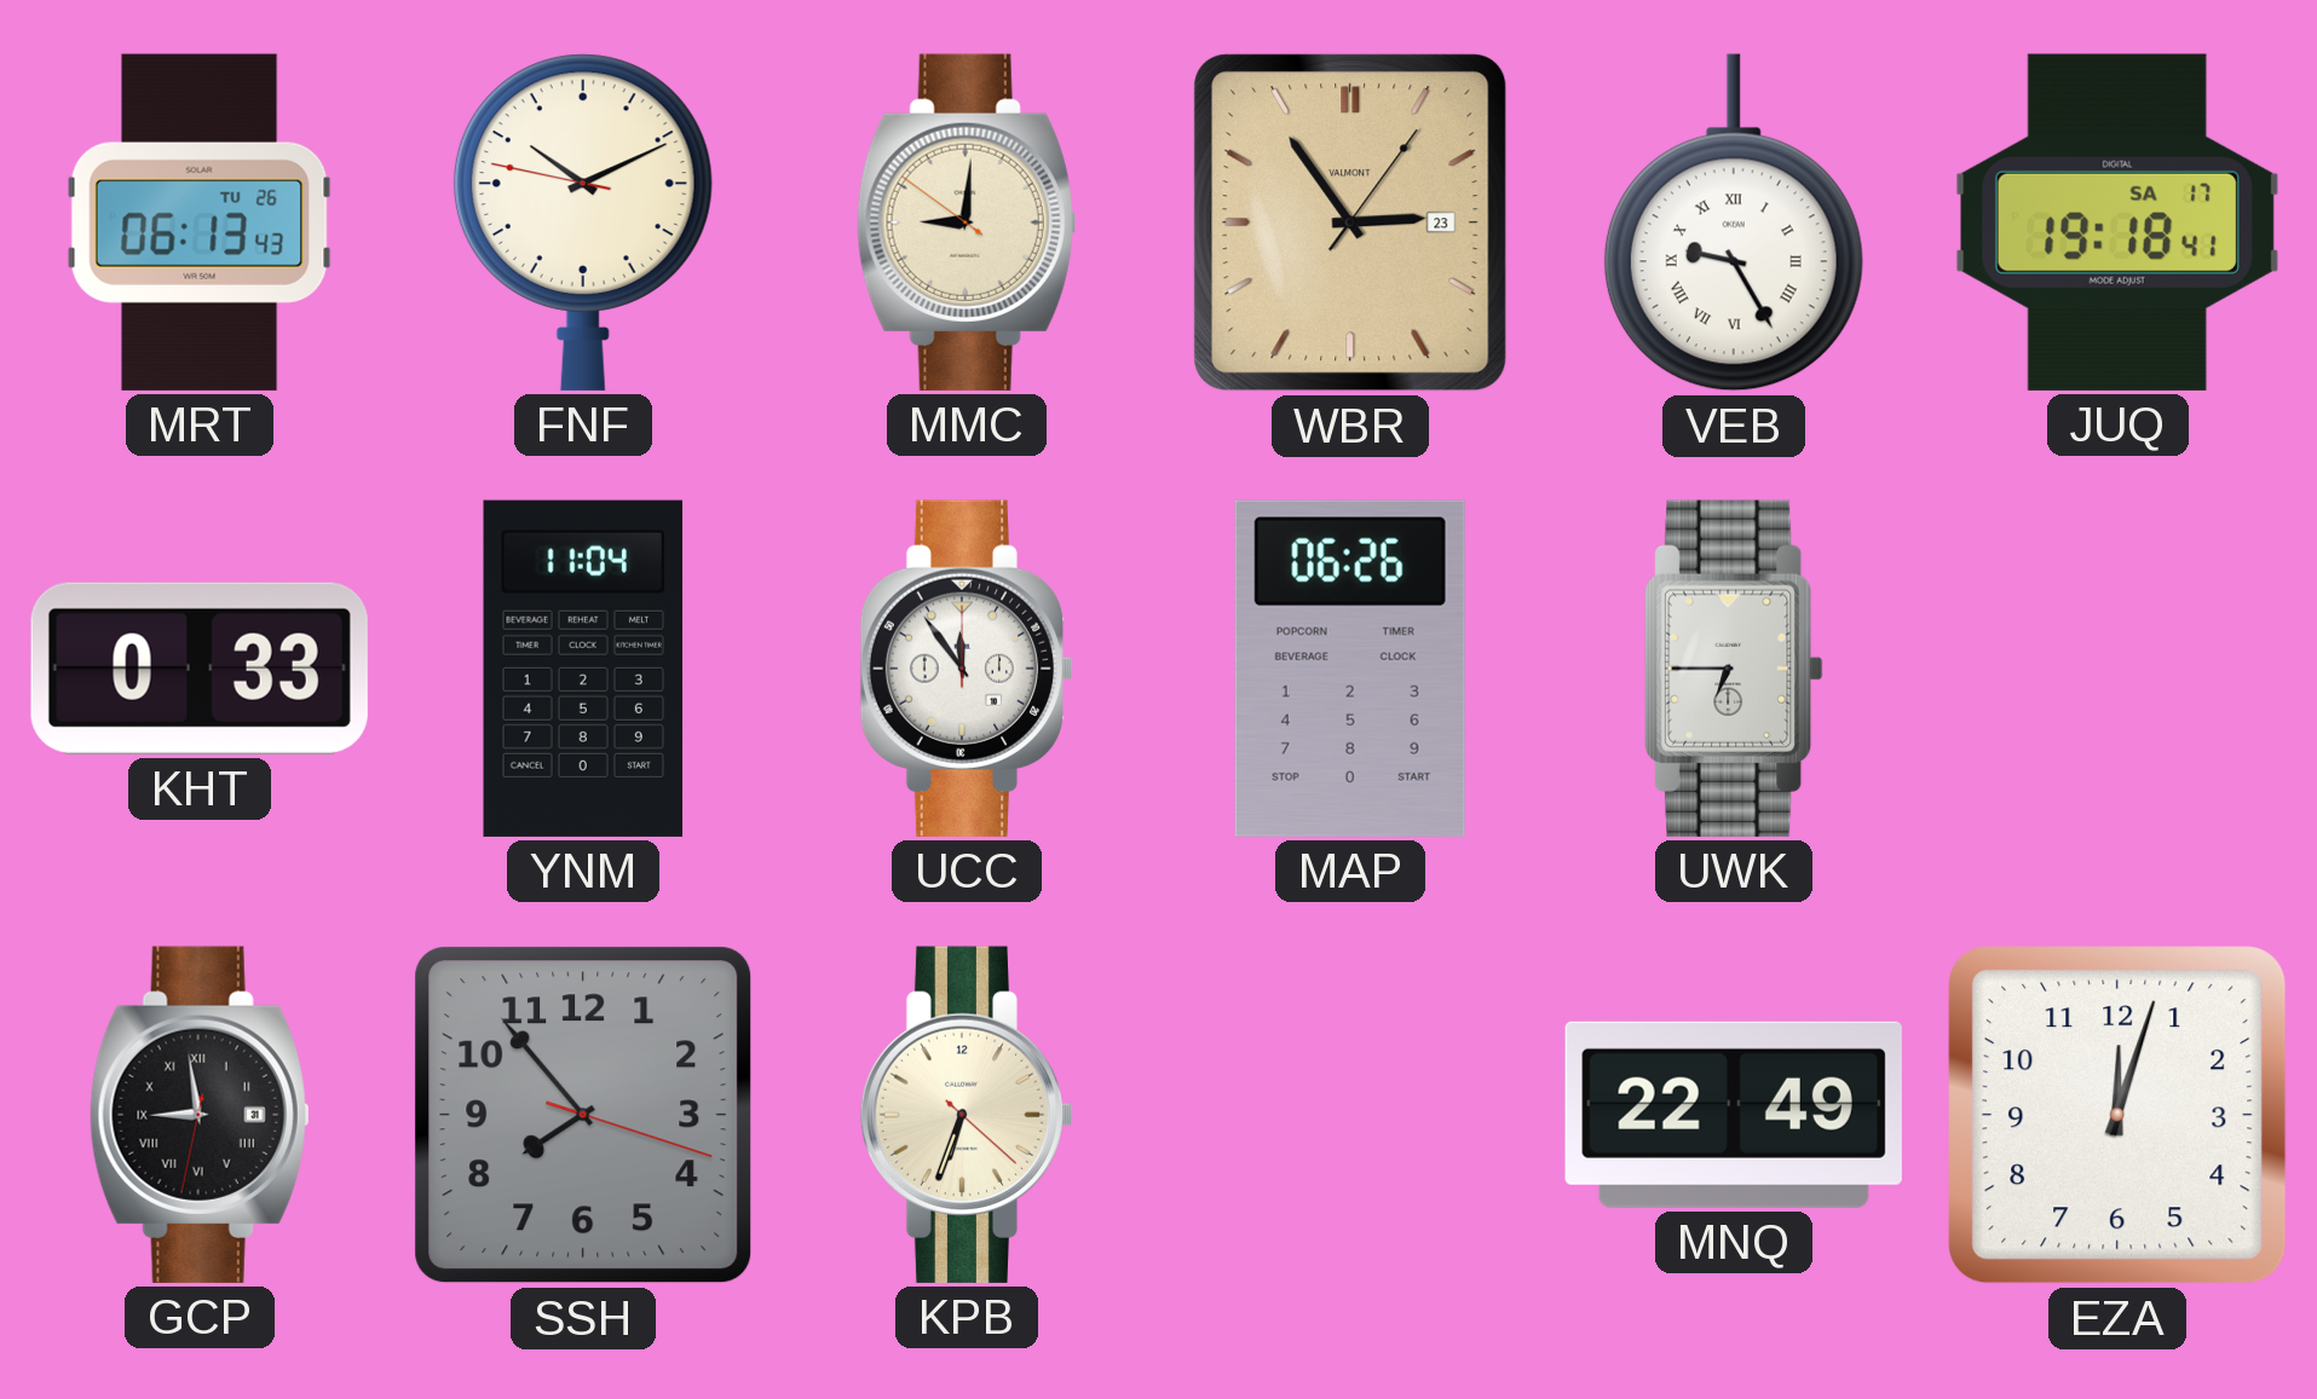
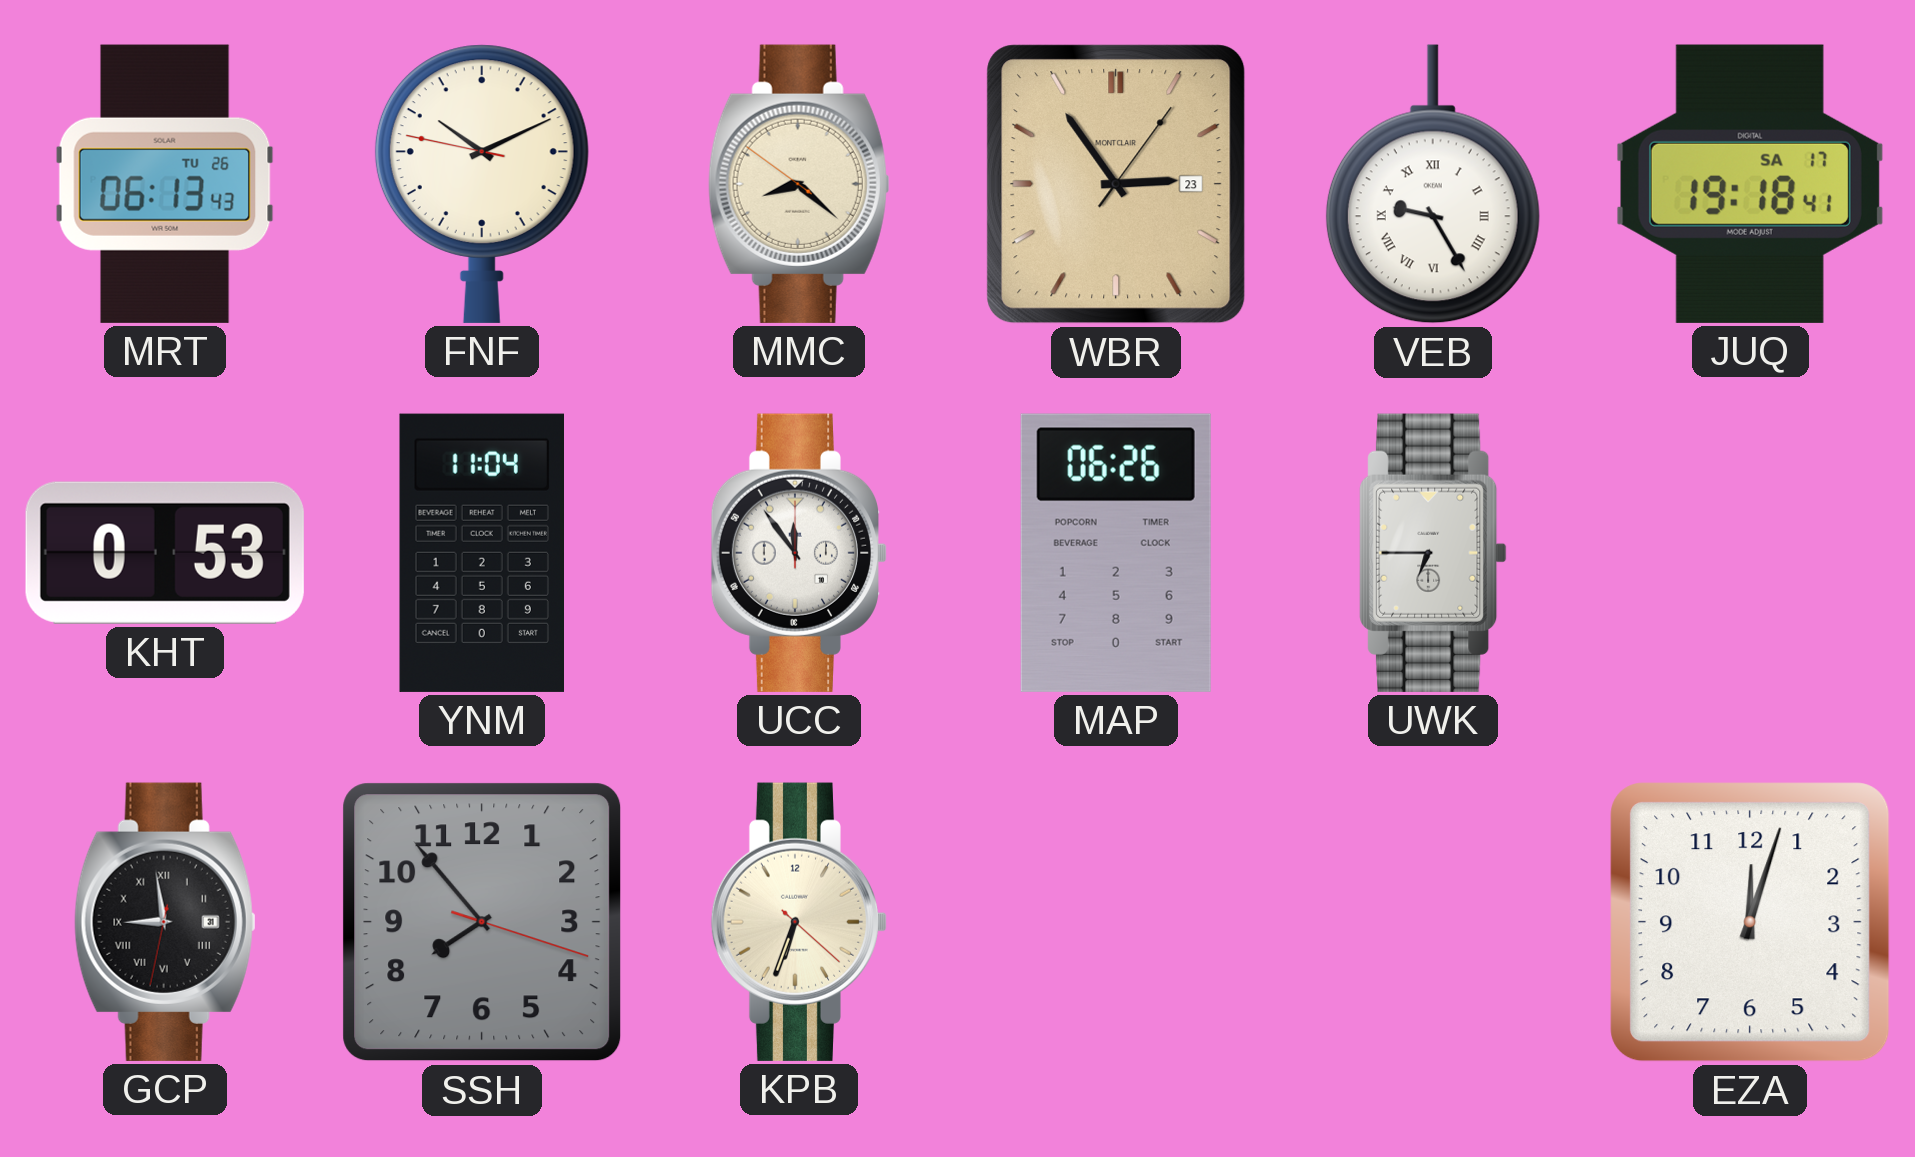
MMC: 9:00 -> 8:21 (799, 184)
WBR brand: VALMONT -> MONTCLAIR (1116, 184)
KHT: 0:33 -> 0:53 (165, 553)
MNQ: 22:49 -> none (1734, 1115)
